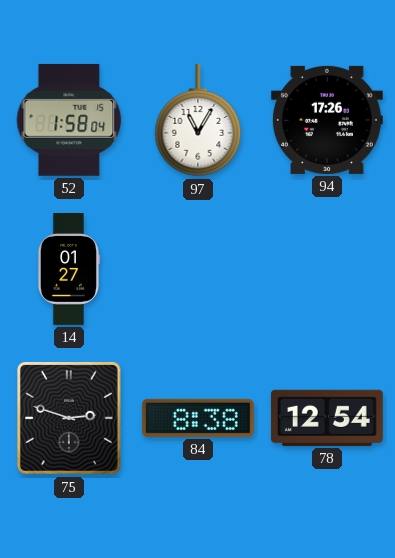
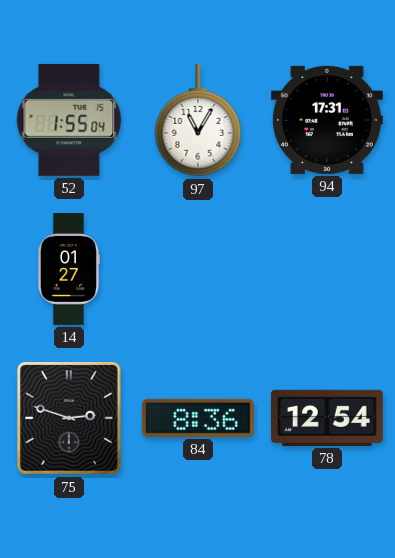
52: 1:58 -> 1:55 (69, 120)
94: 17:26 -> 17:31 (327, 120)
84: 8:38 -> 8:36 (198, 418)
